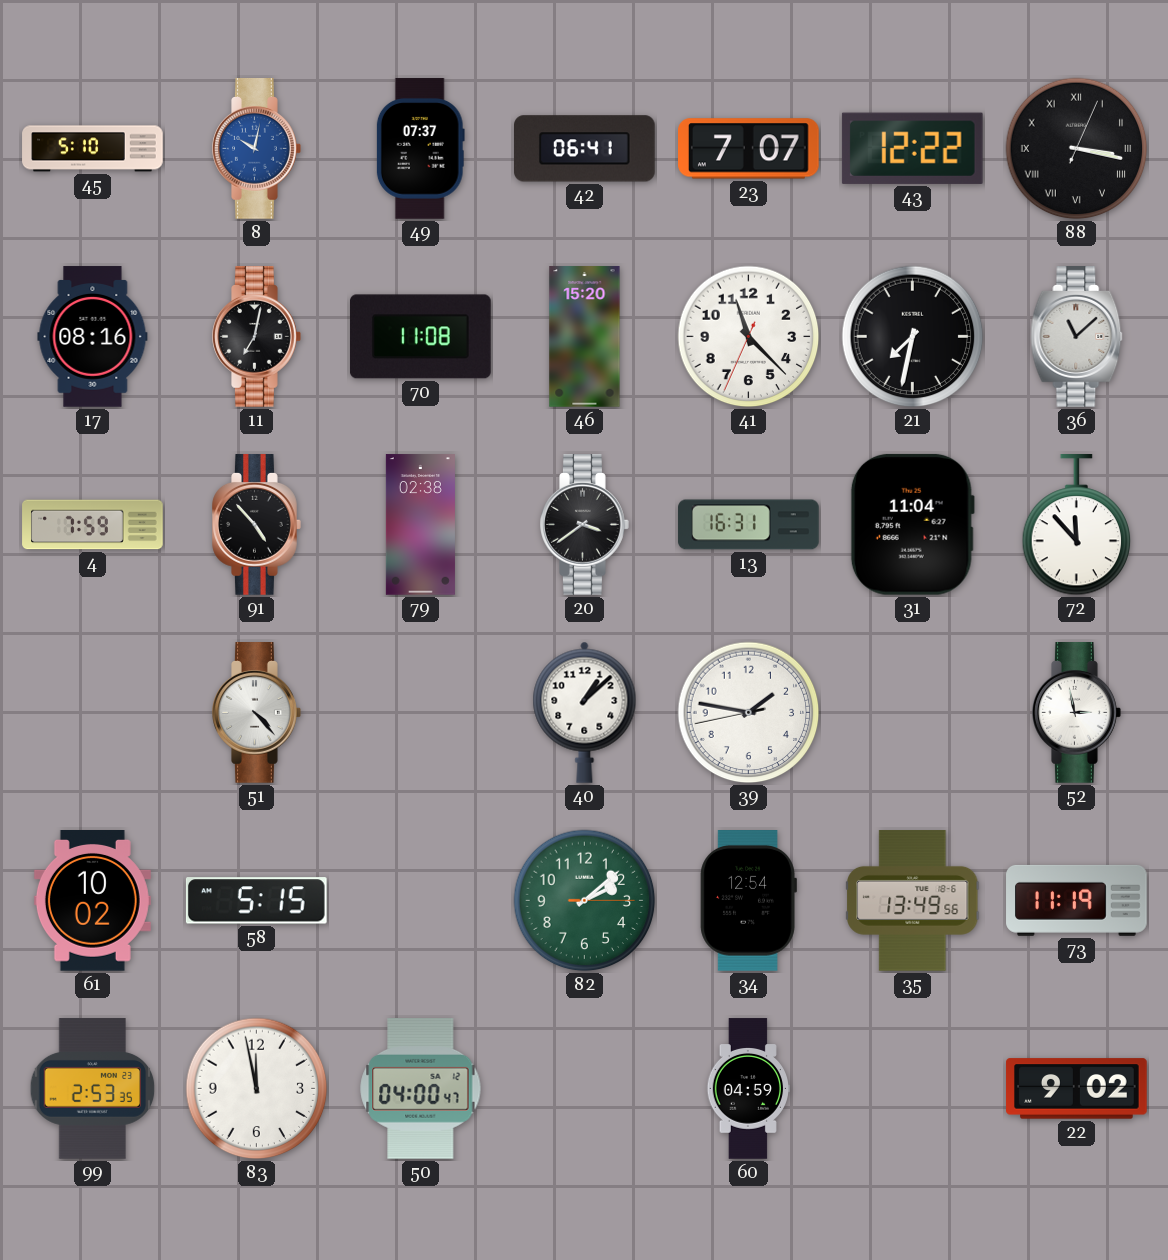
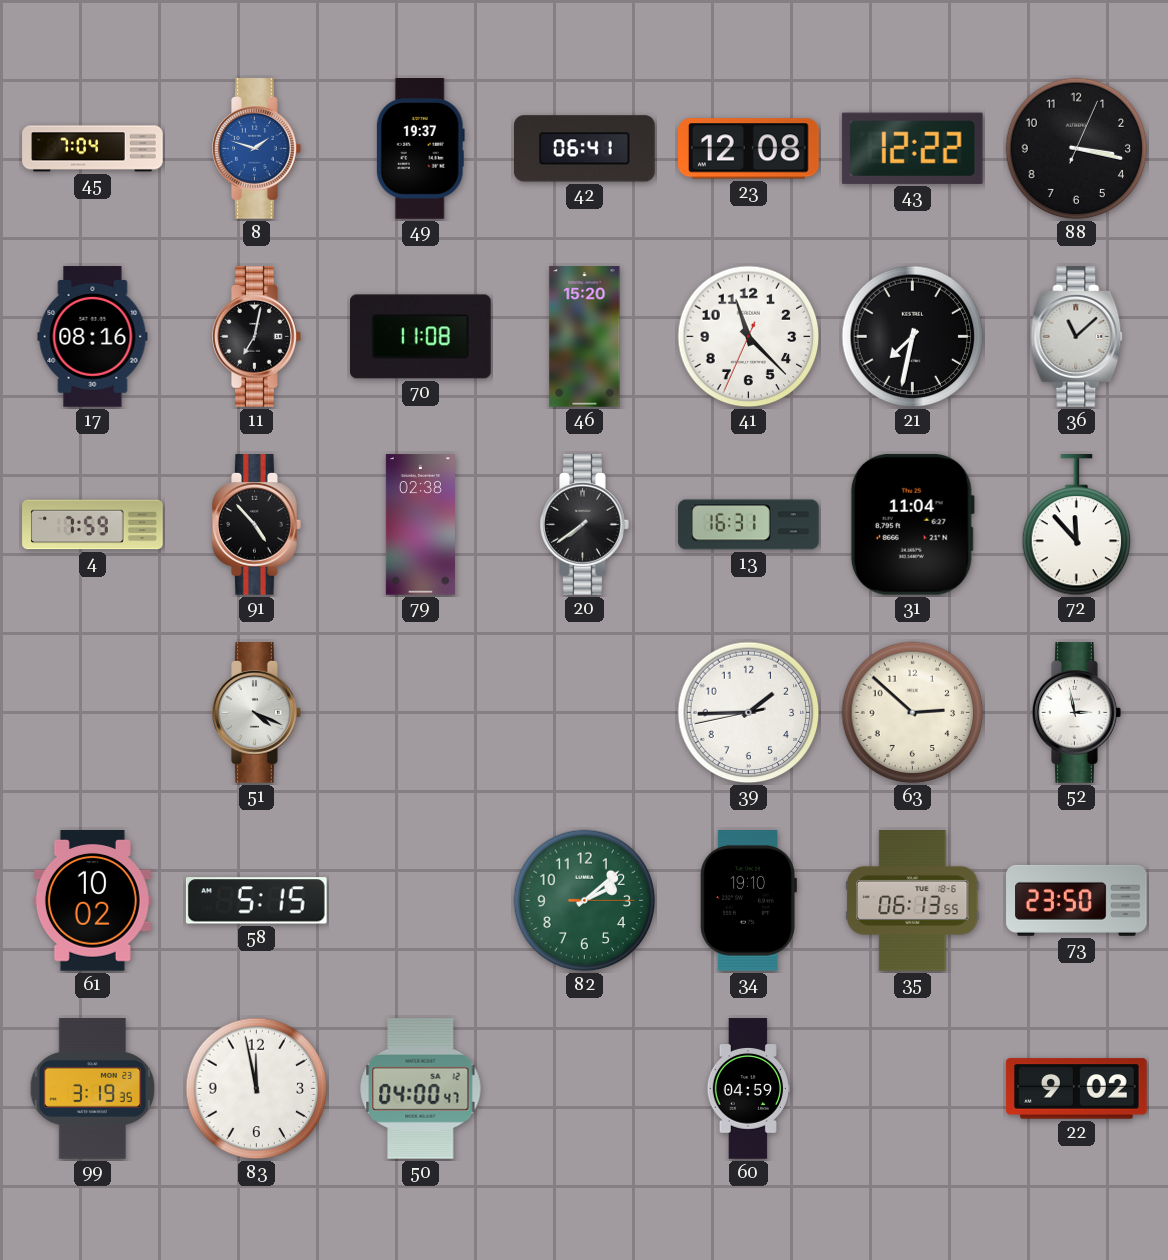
45: 5:10 -> 7:04 (93, 149)
8: 10:02 -> 1:48 (257, 149)
49: 07:37 -> 19:37 (420, 149)
23: 7:07 -> 12:08 (749, 149)
88 numerals: Roman -> Arabic (1077, 149)
20: 3:39 -> 7:39 (585, 525)
51: 4:23 -> 4:19 (257, 713)
40: 1:08 -> none (585, 712)
39: 1:46 -> 1:44 (749, 713)
63: none -> 2:52 (913, 713)
34: 12:54 -> 19:10 (748, 901)
35: 13:49 -> 06:13 (913, 901)
73: 11:19 -> 23:50 (1077, 900)
99: 2:53 -> 3:19 (93, 1089)
